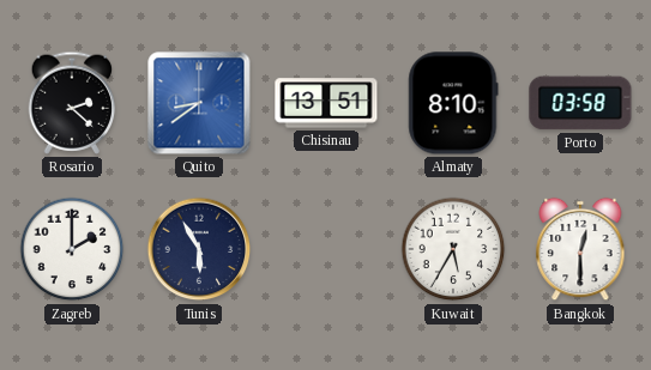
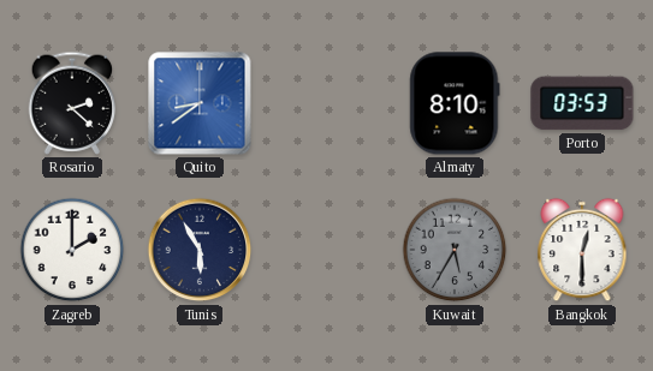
Chisinau: 13:51 -> none (326, 103)
Porto: 03:58 -> 03:53 (582, 103)
Kuwait dial: white -> grey (455, 250)
